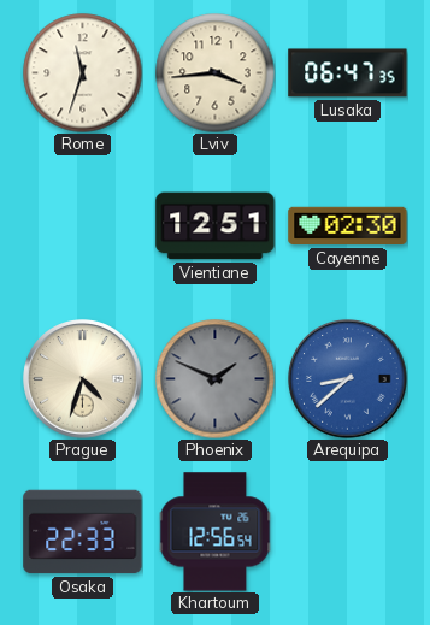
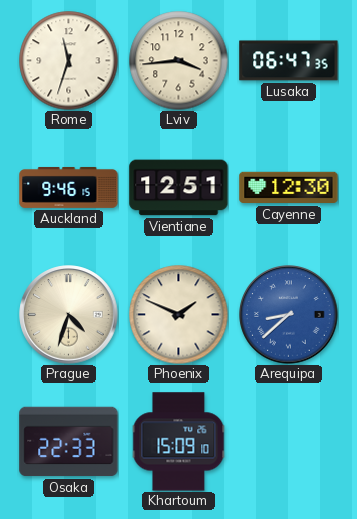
Auckland: none -> 9:46 (69, 187)
Cayenne: 02:30 -> 12:30 (289, 188)
Phoenix dial: grey -> cream (179, 315)
Khartoum: 12:56 -> 15:09 (179, 442)
